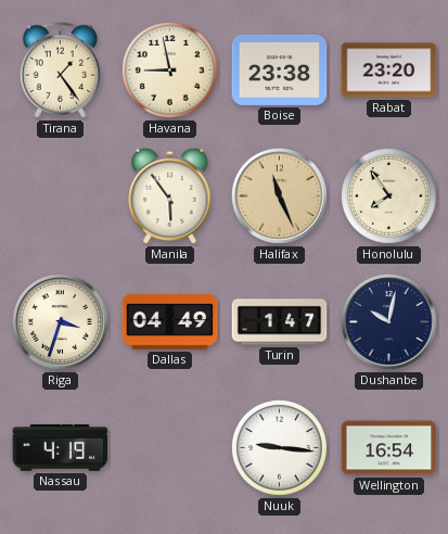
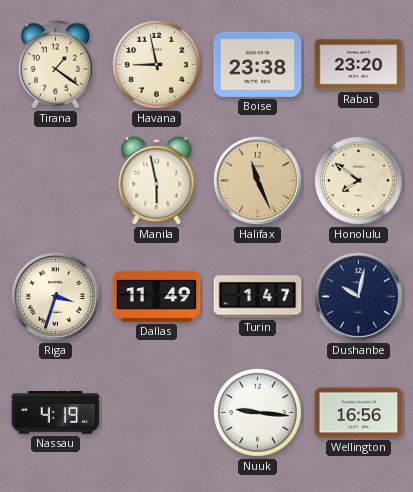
Tirana: 1:24 -> 1:21 (56, 65)
Manila: 5:54 -> 5:58 (157, 180)
Honolulu: 7:54 -> 7:51 (358, 180)
Dallas: 04:49 -> 11:49 (157, 296)
Wellington: 16:54 -> 16:56 (359, 413)
